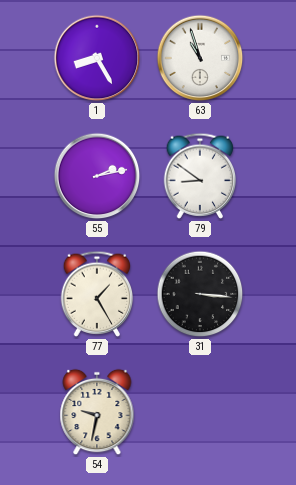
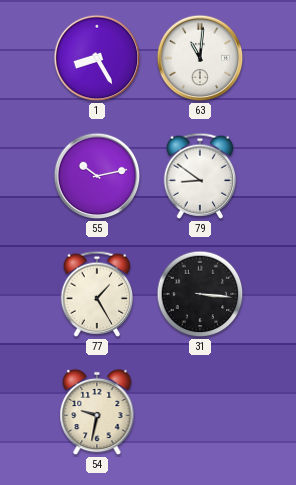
63: 10:57 -> 11:01 (200, 58)
55: 2:13 -> 10:13 (97, 176)
